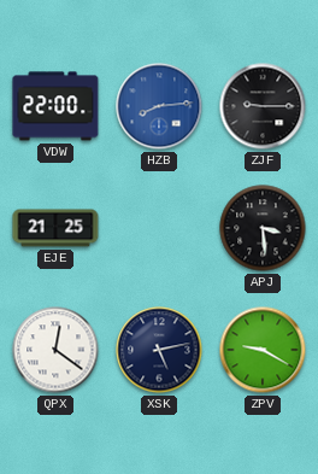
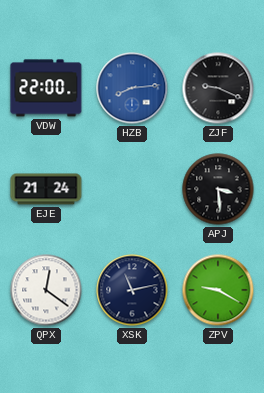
ZJF: 9:15 -> 9:19 (218, 88)
EJE: 21:25 -> 21:24 (46, 189)
XSK: 5:13 -> 11:13 (132, 290)
